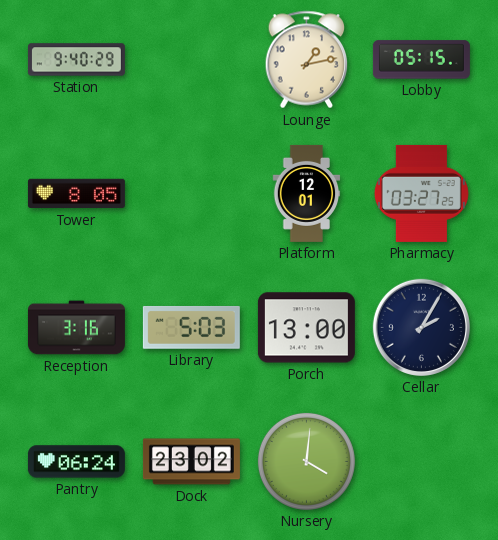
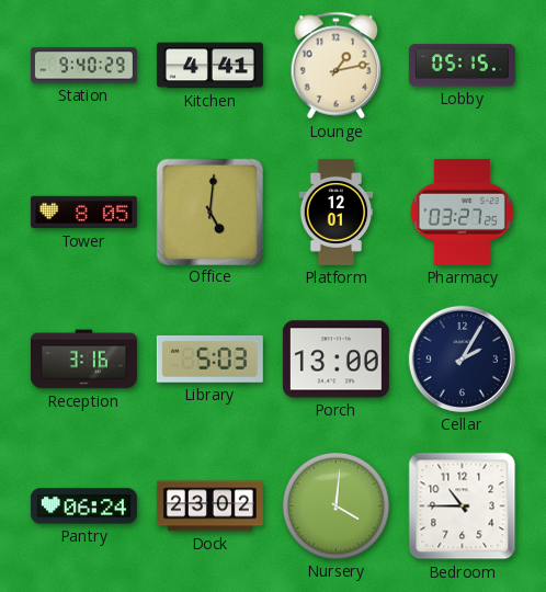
Kitchen: none -> 4:41 (209, 66)
Office: none -> 5:01 (209, 212)
Bedroom: none -> 10:45 (463, 506)
